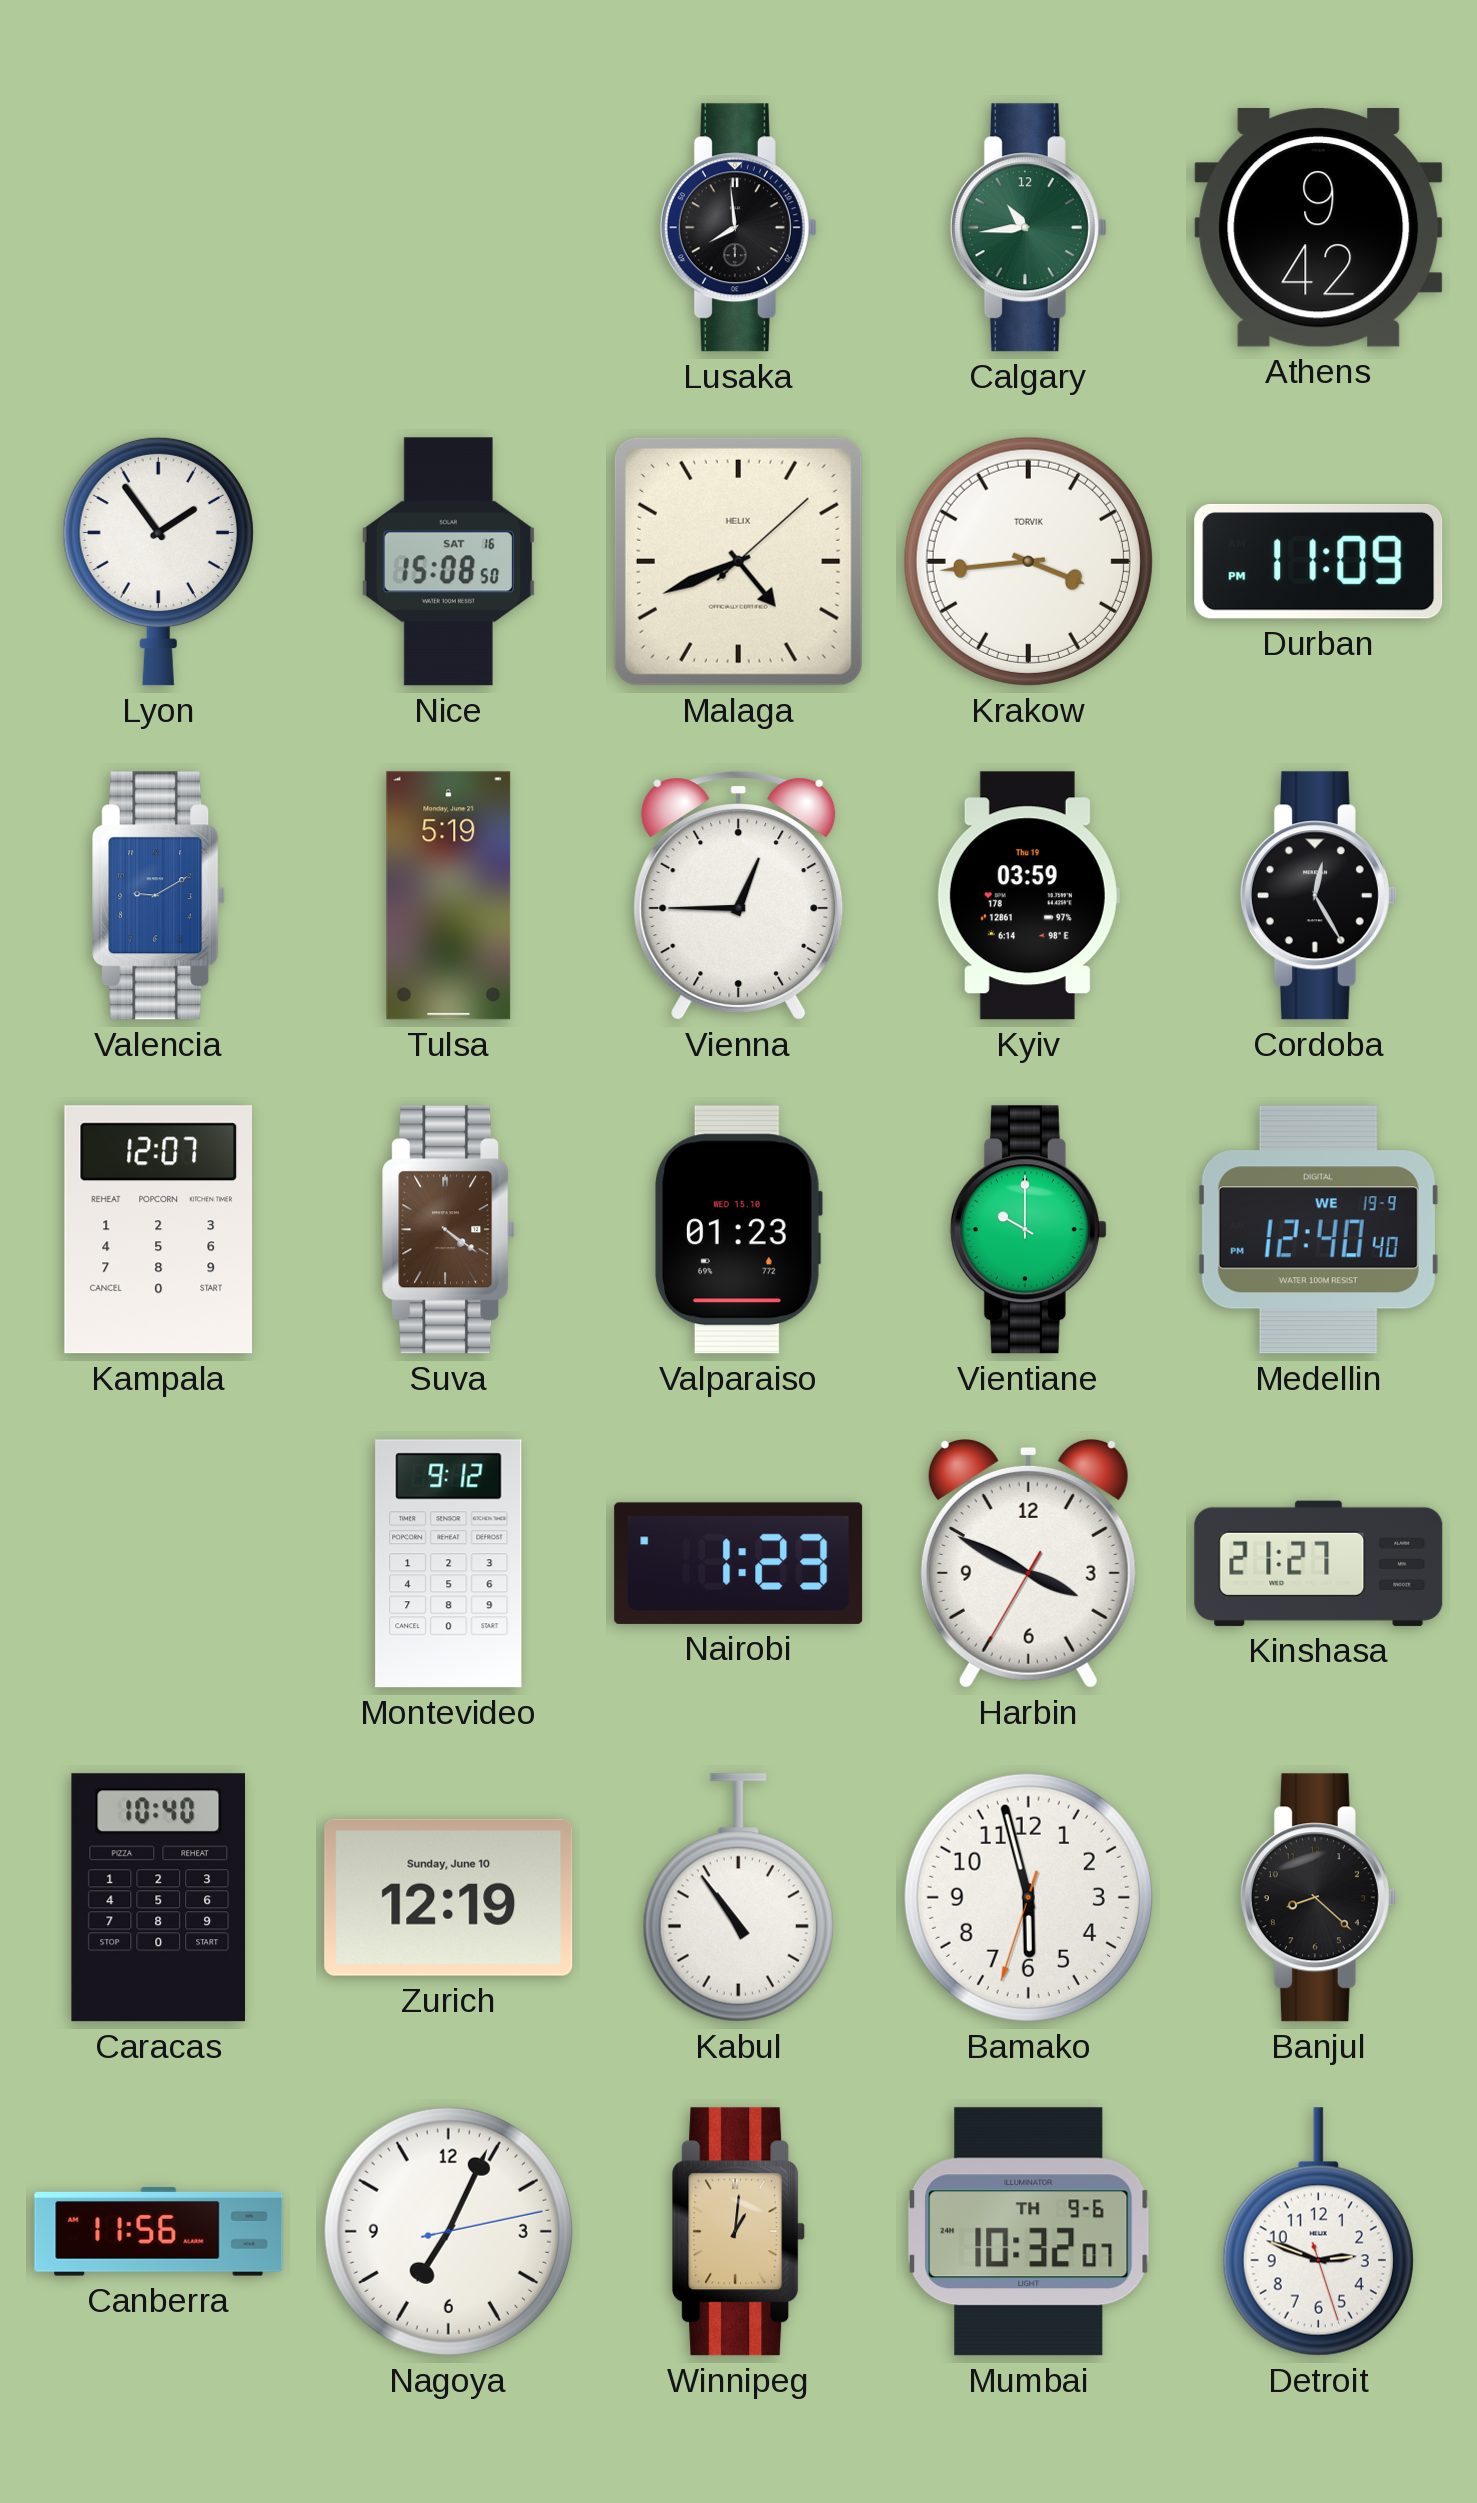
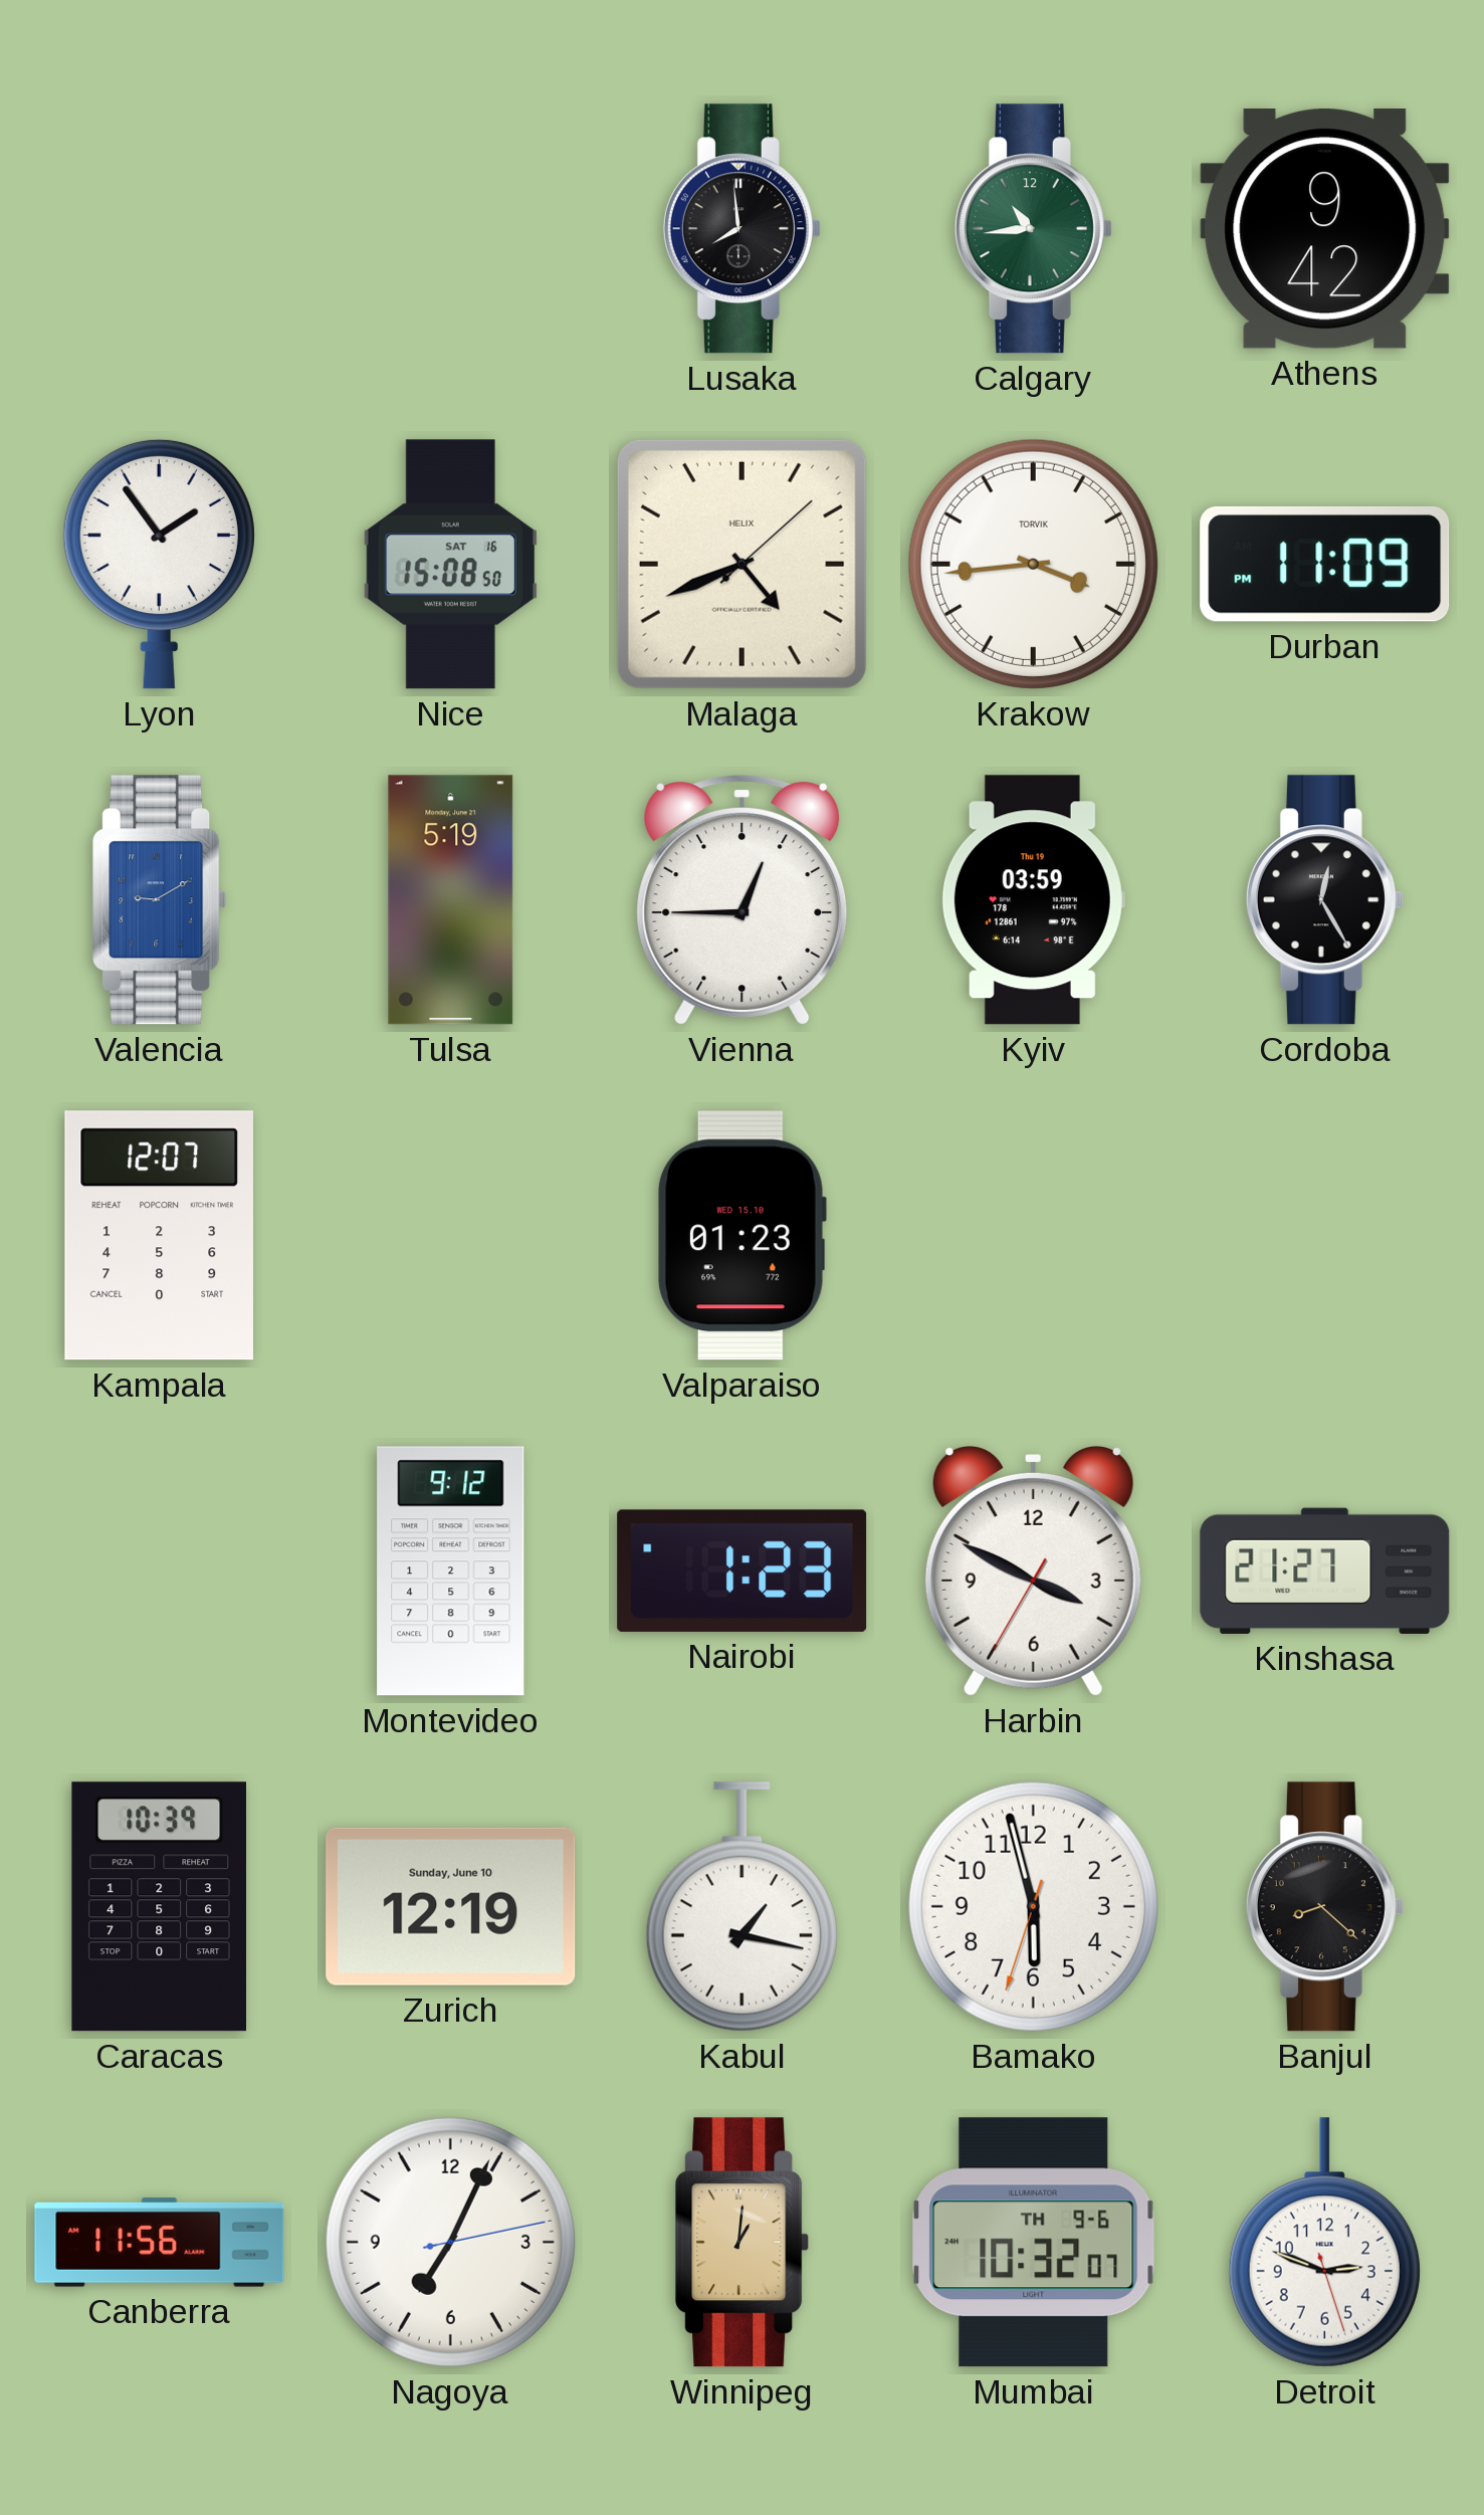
Suva: 4:21 -> none (449, 1230)
Vientiane: 10:00 -> none (1028, 1230)
Medellin: 12:40 -> none (1318, 1230)
Caracas: 10:40 -> 10:39 (159, 1907)
Kabul: 10:54 -> 1:17 (741, 1907)
